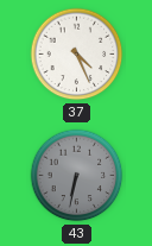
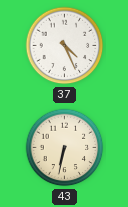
43 dial: grey -> cream (65, 148)
